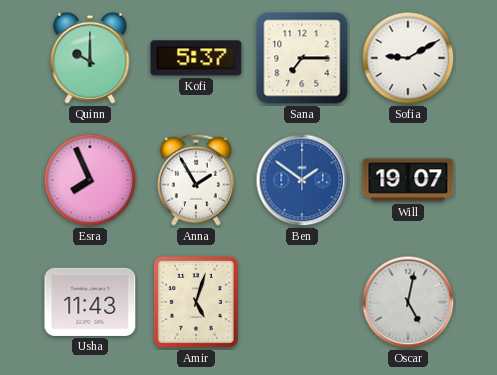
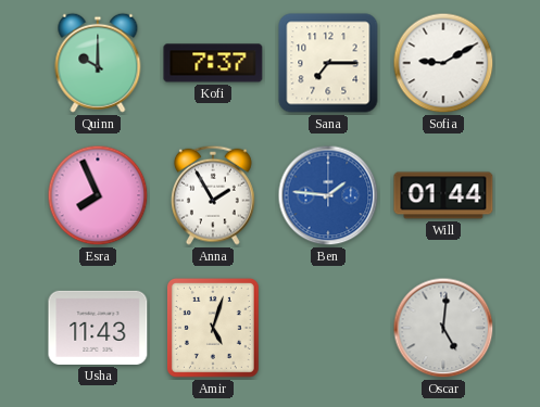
Kofi: 5:37 -> 7:37 (213, 63)
Ben: 1:51 -> 1:46 (328, 195)
Will: 19:07 -> 01:44 (443, 195)
Oscar: 5:02 -> 5:01 (443, 328)
